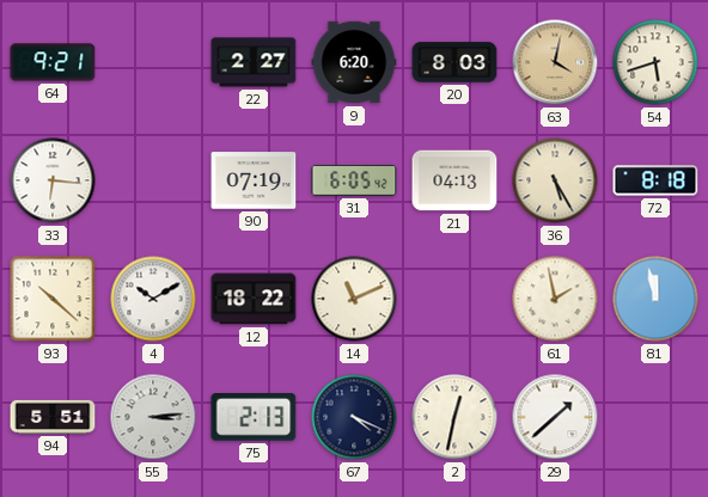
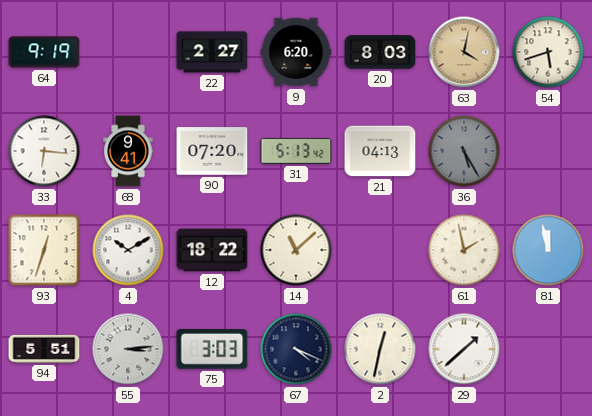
64: 9:21 -> 9:19 (44, 52)
68: none -> 9:41 (128, 151)
90: 07:19 -> 07:20 (212, 151)
31: 6:05 -> 5:13 (296, 152)
36 dial: cream -> grey (464, 151)
72: 8:18 -> none (655, 180)
93: 10:22 -> 12:33 (44, 250)
14: 11:11 -> 11:08 (296, 250)
75: 2:13 -> 3:03 (212, 350)
